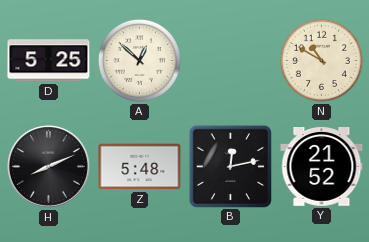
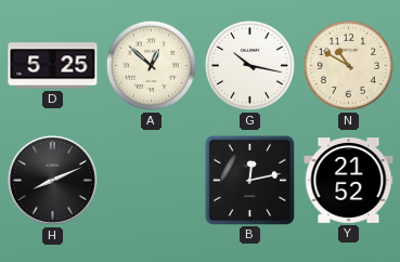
G: none -> 10:17 (249, 65)
Z: 5:48 -> none (140, 167)
